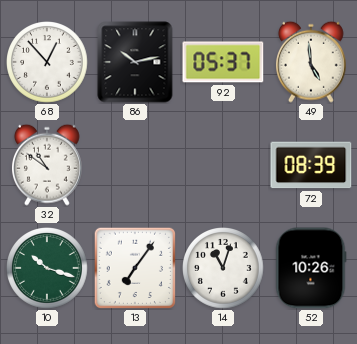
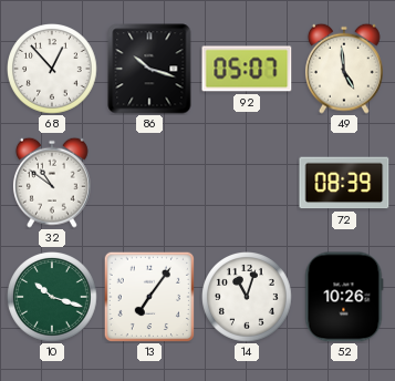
86: 10:13 -> 10:18 (149, 69)
92: 05:37 -> 05:07 (247, 69)
